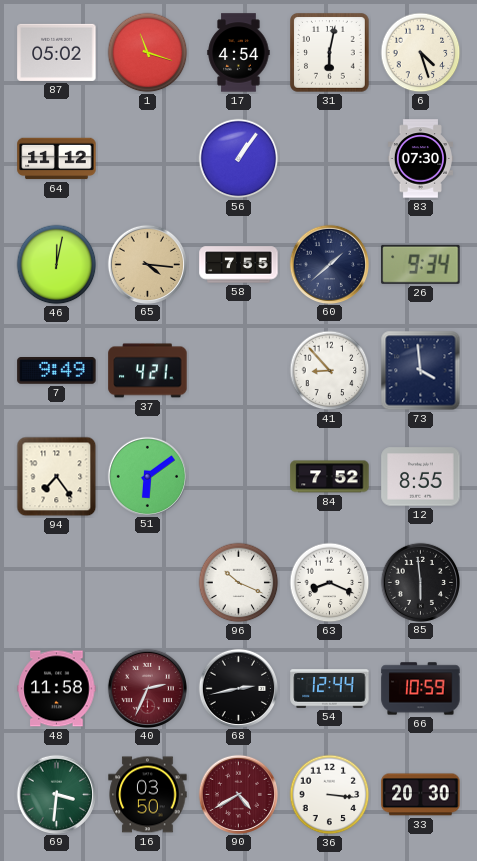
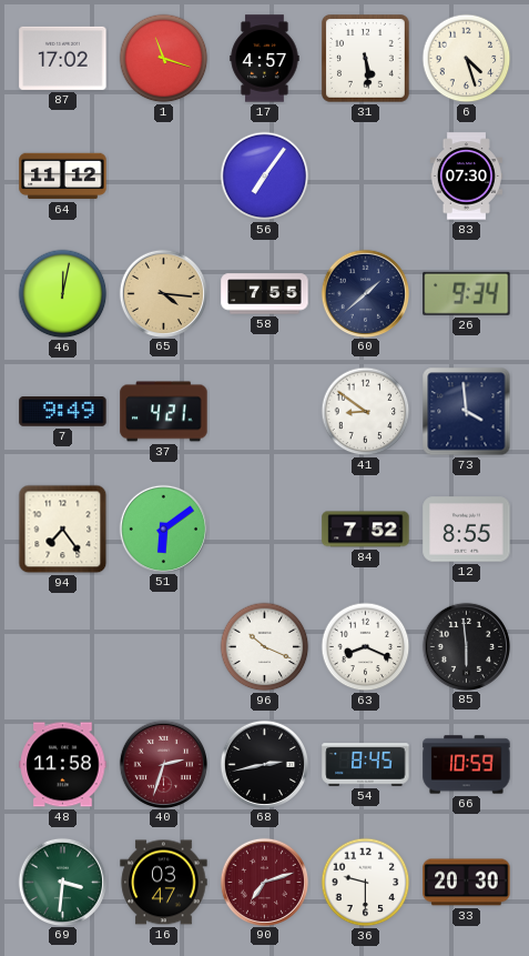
87: 05:02 -> 17:02 (63, 58)
17: 4:54 -> 4:57 (265, 59)
31: 6:02 -> 5:29 (366, 59)
56: 1:06 -> 7:06 (265, 177)
41: 8:53 -> 8:51 (366, 412)
40: 2:34 -> 2:33 (163, 764)
54: 12:44 -> 8:45 (366, 765)
16: 03:50 -> 03:47 (164, 883)
90: 4:40 -> 7:12 (264, 882)
36: 3:16 -> 9:30 (366, 883)
